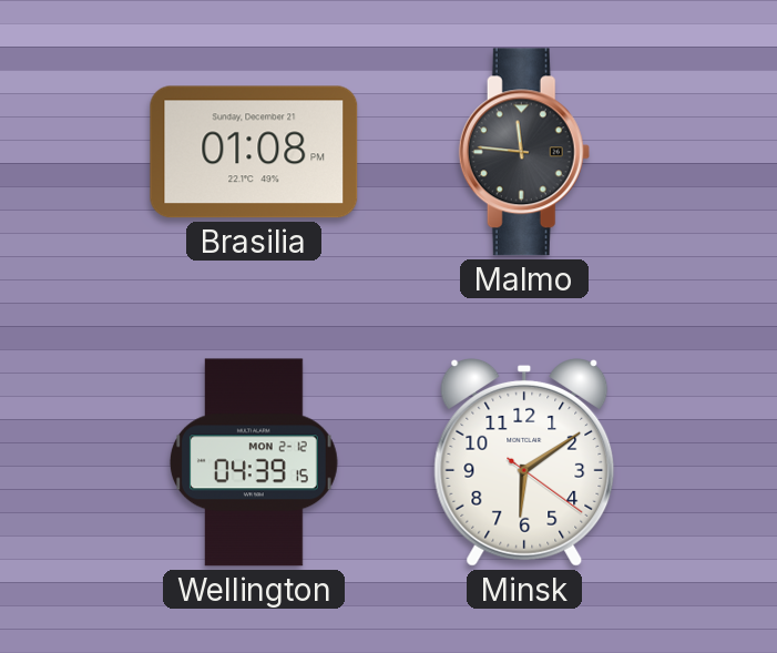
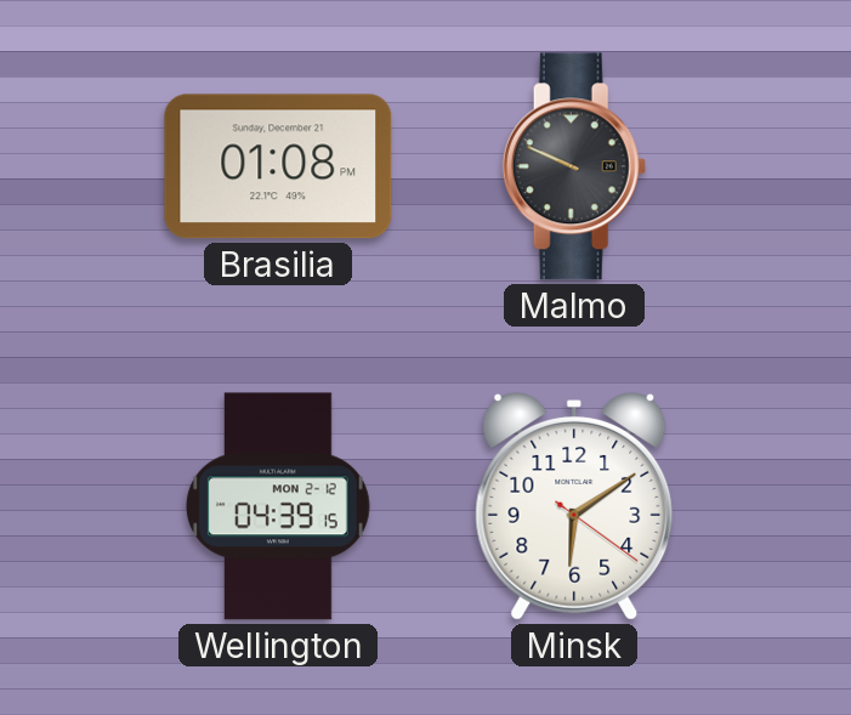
Malmo: 11:46 -> 9:49 (574, 166)
